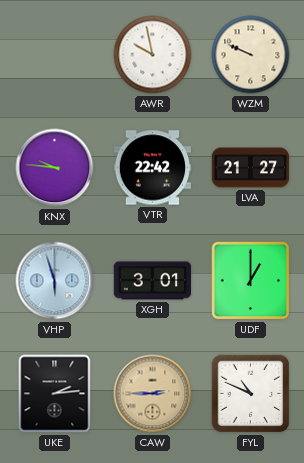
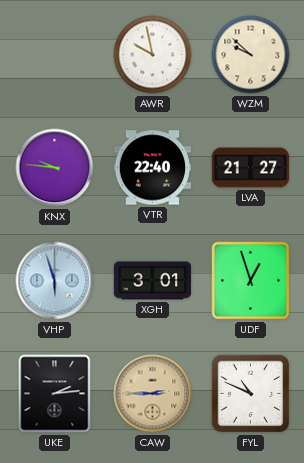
WZM: 9:49 -> 9:52 (251, 55)
VTR: 22:42 -> 22:40 (153, 168)
UDF: 1:00 -> 12:57 (251, 281)
